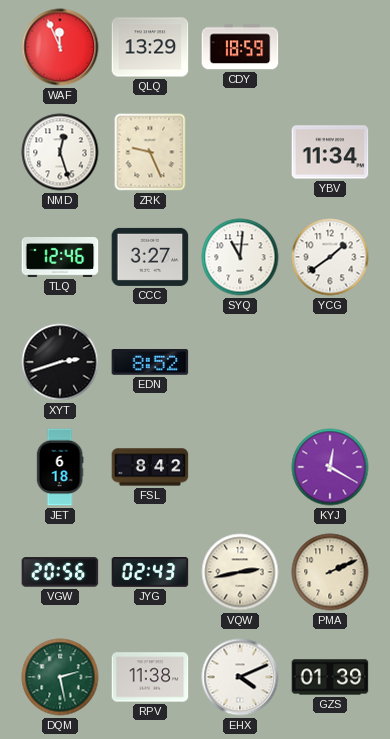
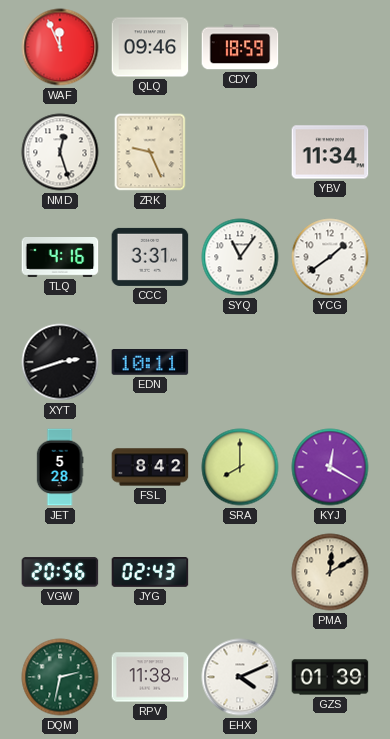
QLQ: 13:29 -> 09:46 (150, 47)
TLQ: 12:46 -> 4:16 (60, 258)
CCC: 3:27 -> 3:31 (150, 257)
SYQ: 11:01 -> 11:06 (240, 257)
EDN: 8:52 -> 10:11 (150, 362)
JET: 6:18 -> 5:28 (60, 467)
SRA: none -> 8:00 (240, 467)
VQW: 2:43 -> none (240, 572)
PMA: 2:11 -> 12:10 (330, 572)
DQM: 2:28 -> 2:32 (60, 677)
